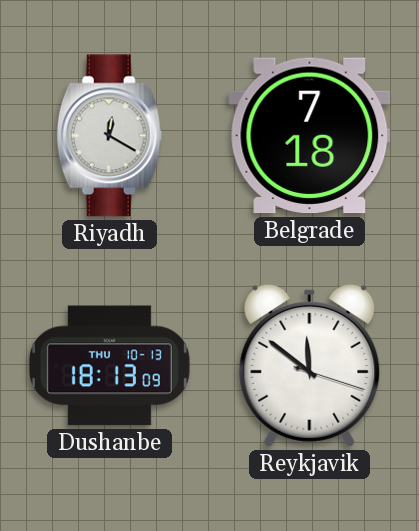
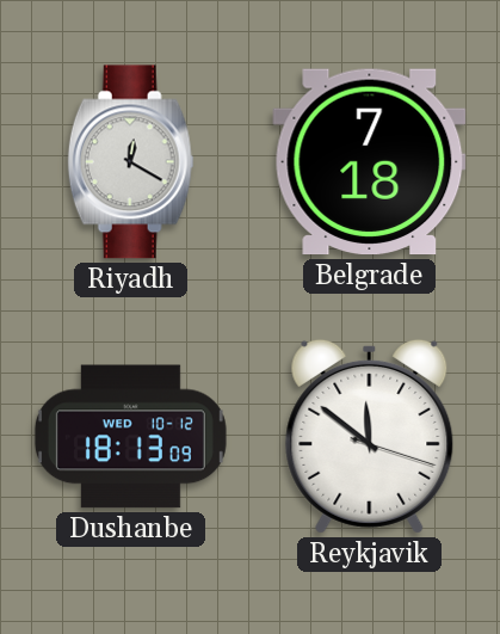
Dushanbe date: THU 10-13 -> WED 10-12 (130, 437)
